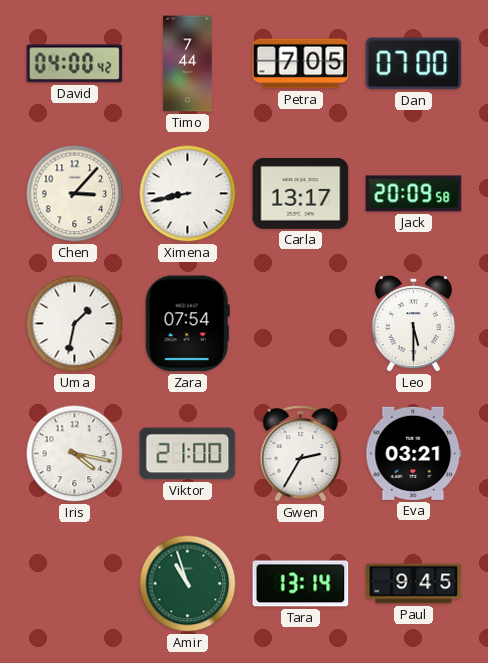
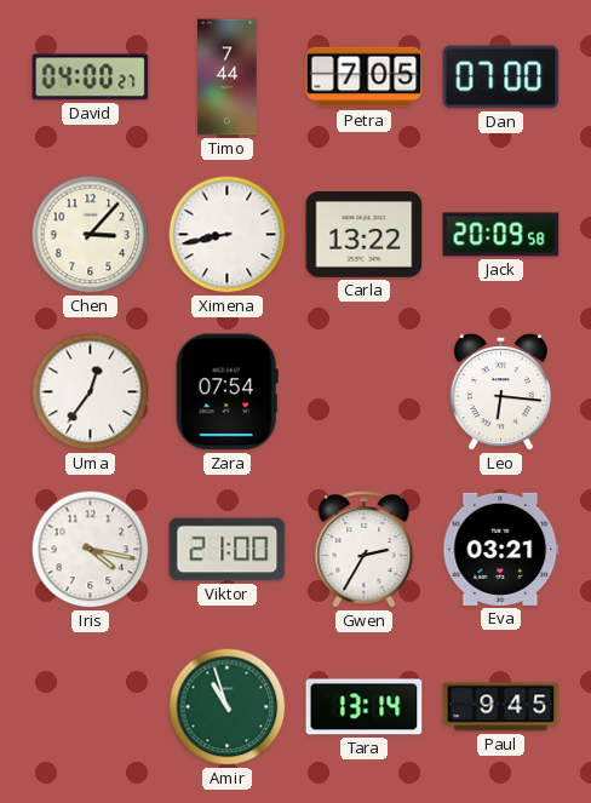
David: 04:00:42 -> 04:00:27 (91, 78)
Carla: 13:17 -> 13:22 (365, 235)
Uma: 1:32 -> 12:36 (91, 392)
Leo: 5:30 -> 6:16 (500, 392)
